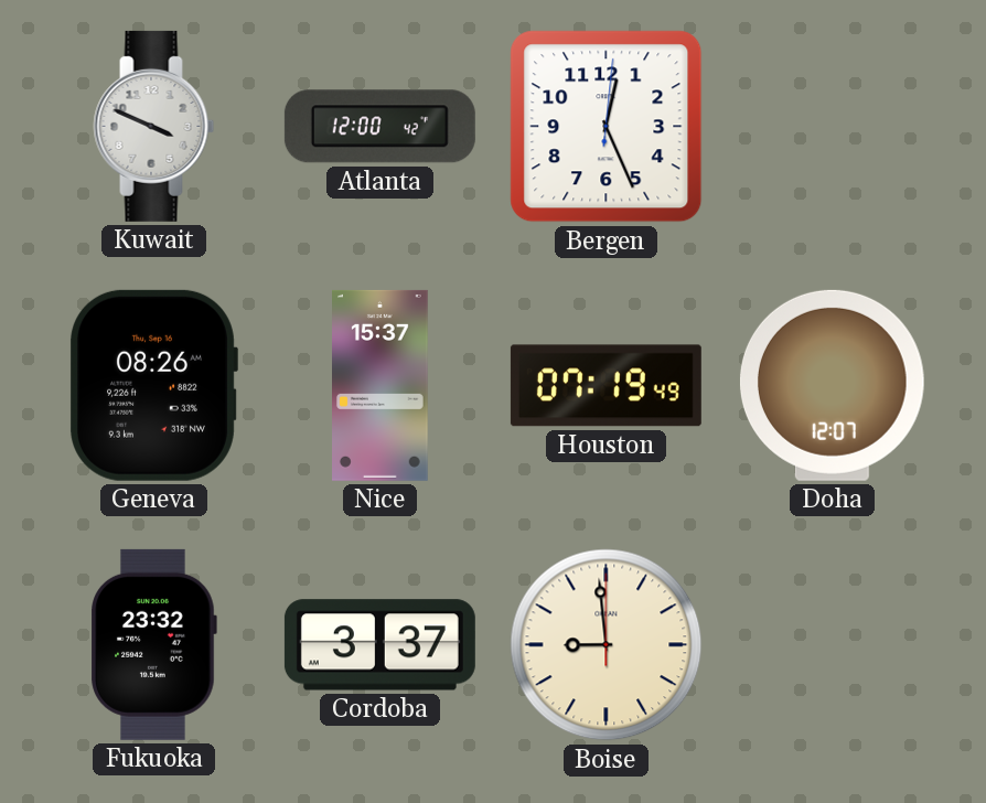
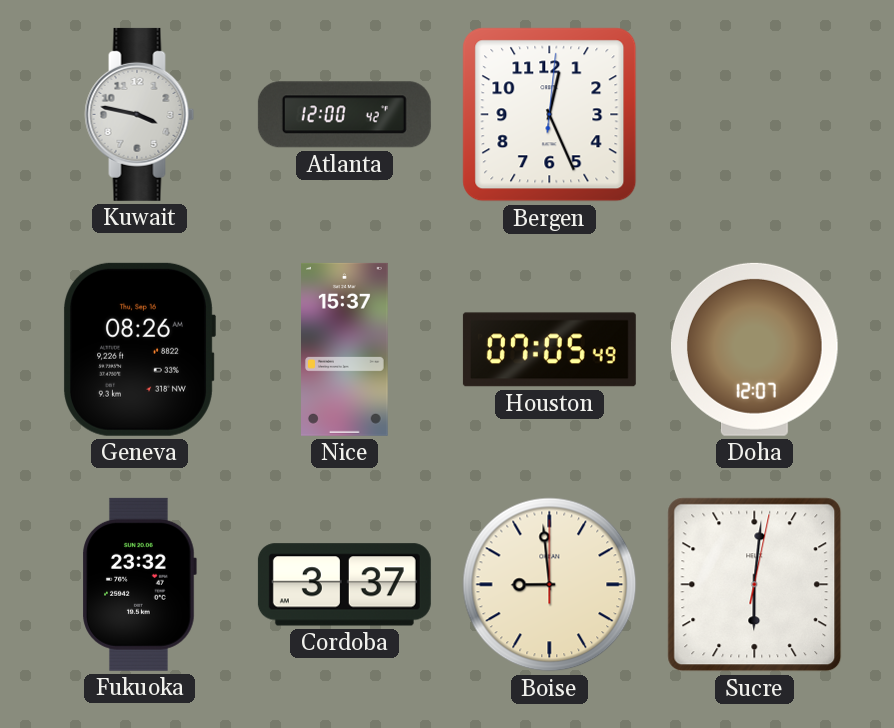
Kuwait: 3:49 -> 3:47 (140, 114)
Houston: 07:19 -> 07:05 (549, 350)
Sucre: none -> 6:01 (755, 585)
